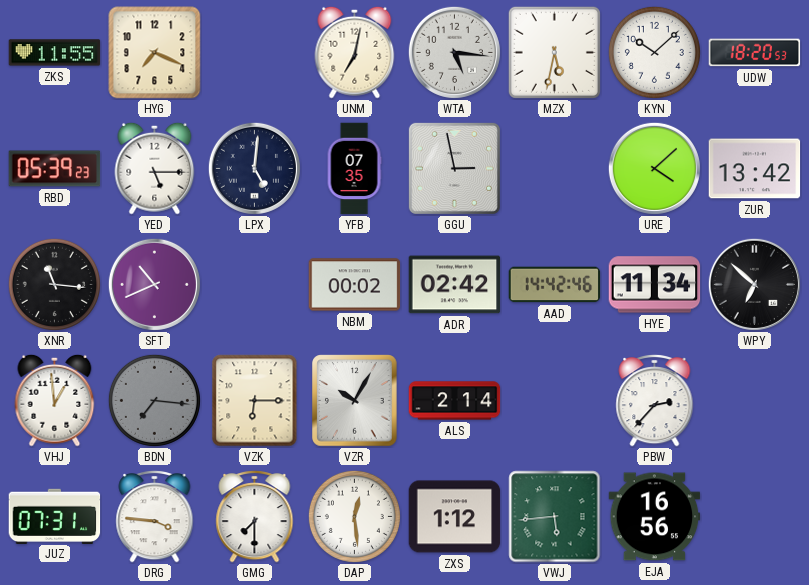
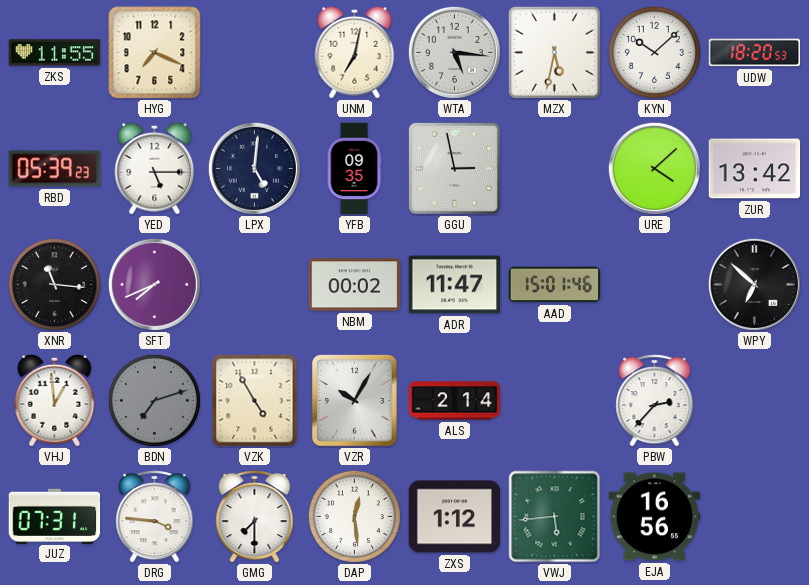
YFB: 07:35 -> 09:35 (354, 169)
SFT: 10:41 -> 7:41 (154, 284)
ADR: 02:42 -> 11:47 (455, 285)
AAD: 14:42 -> 15:01 (555, 285)
HYE: 11:34 -> none (655, 285)
BDN: 7:16 -> 7:12 (154, 400)
VZK: 6:15 -> 4:55 (255, 401)
